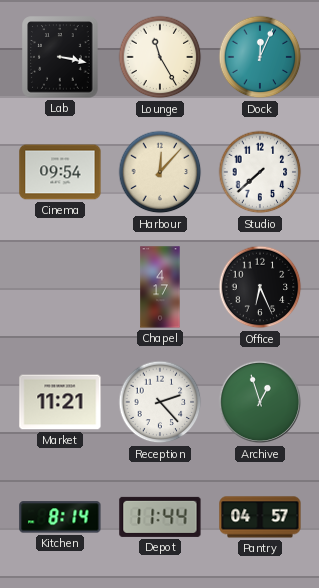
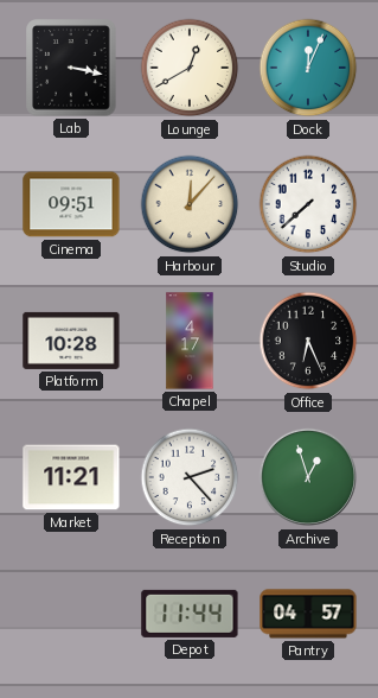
Lounge: 11:25 -> 12:40 (190, 68)
Cinema: 09:54 -> 09:51 (71, 204)
Platform: none -> 10:28 (71, 341)
Kitchen: 8:14 -> none (60, 517)
